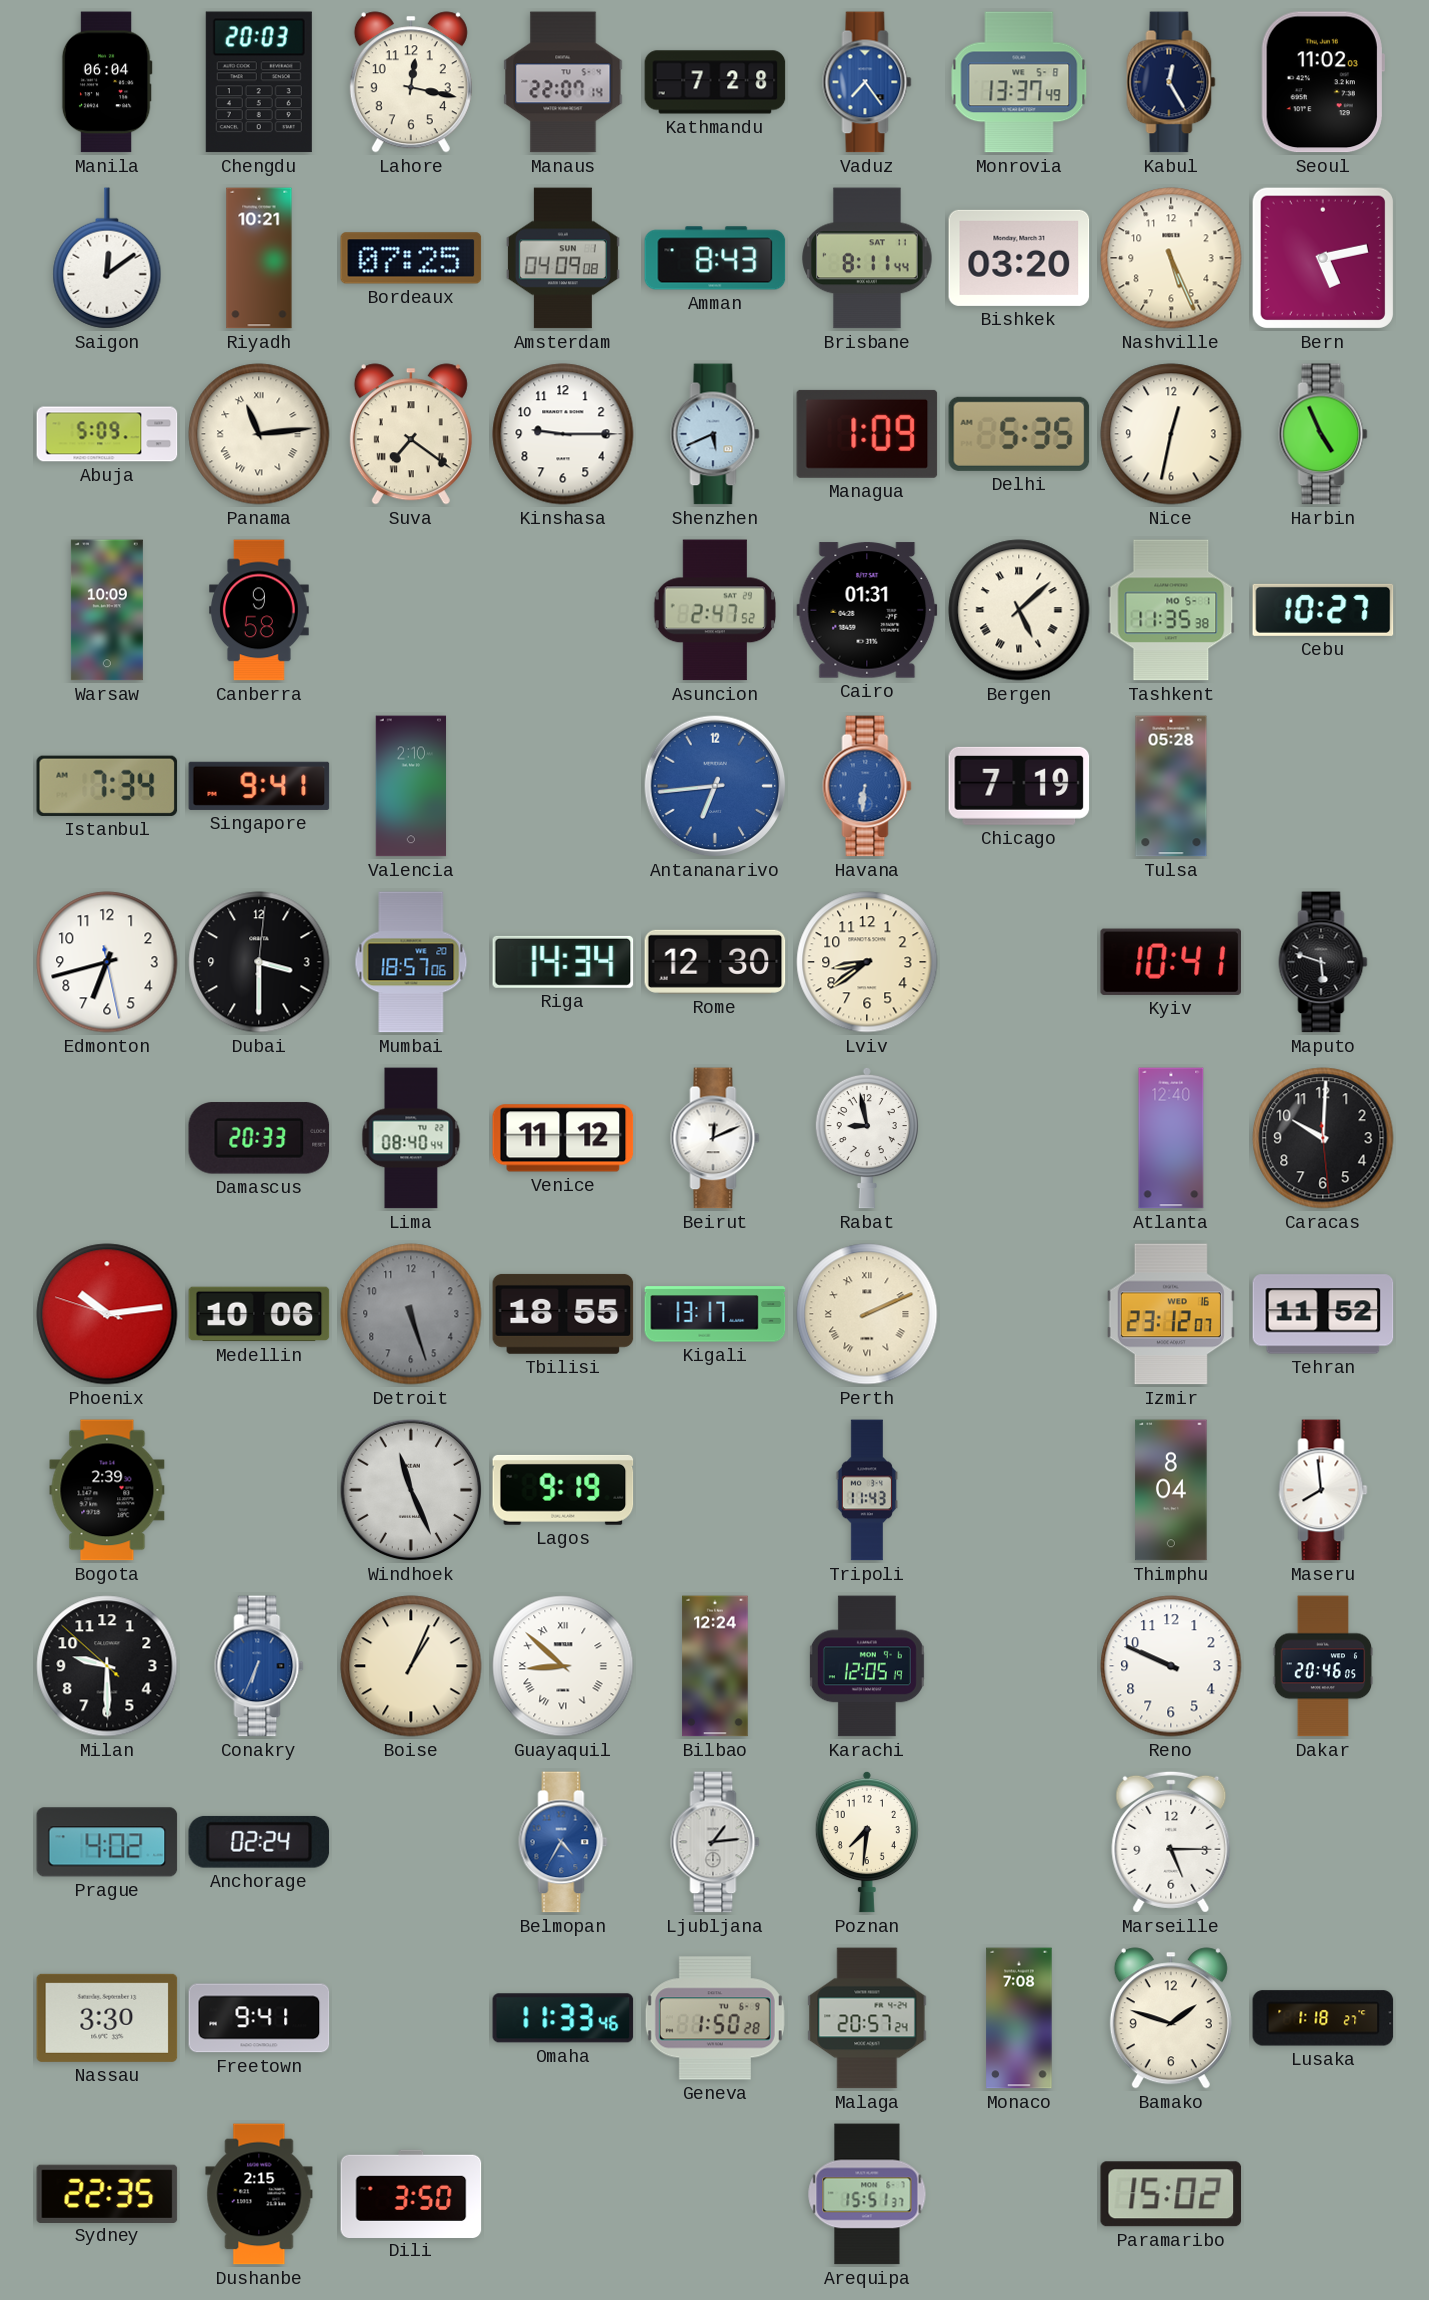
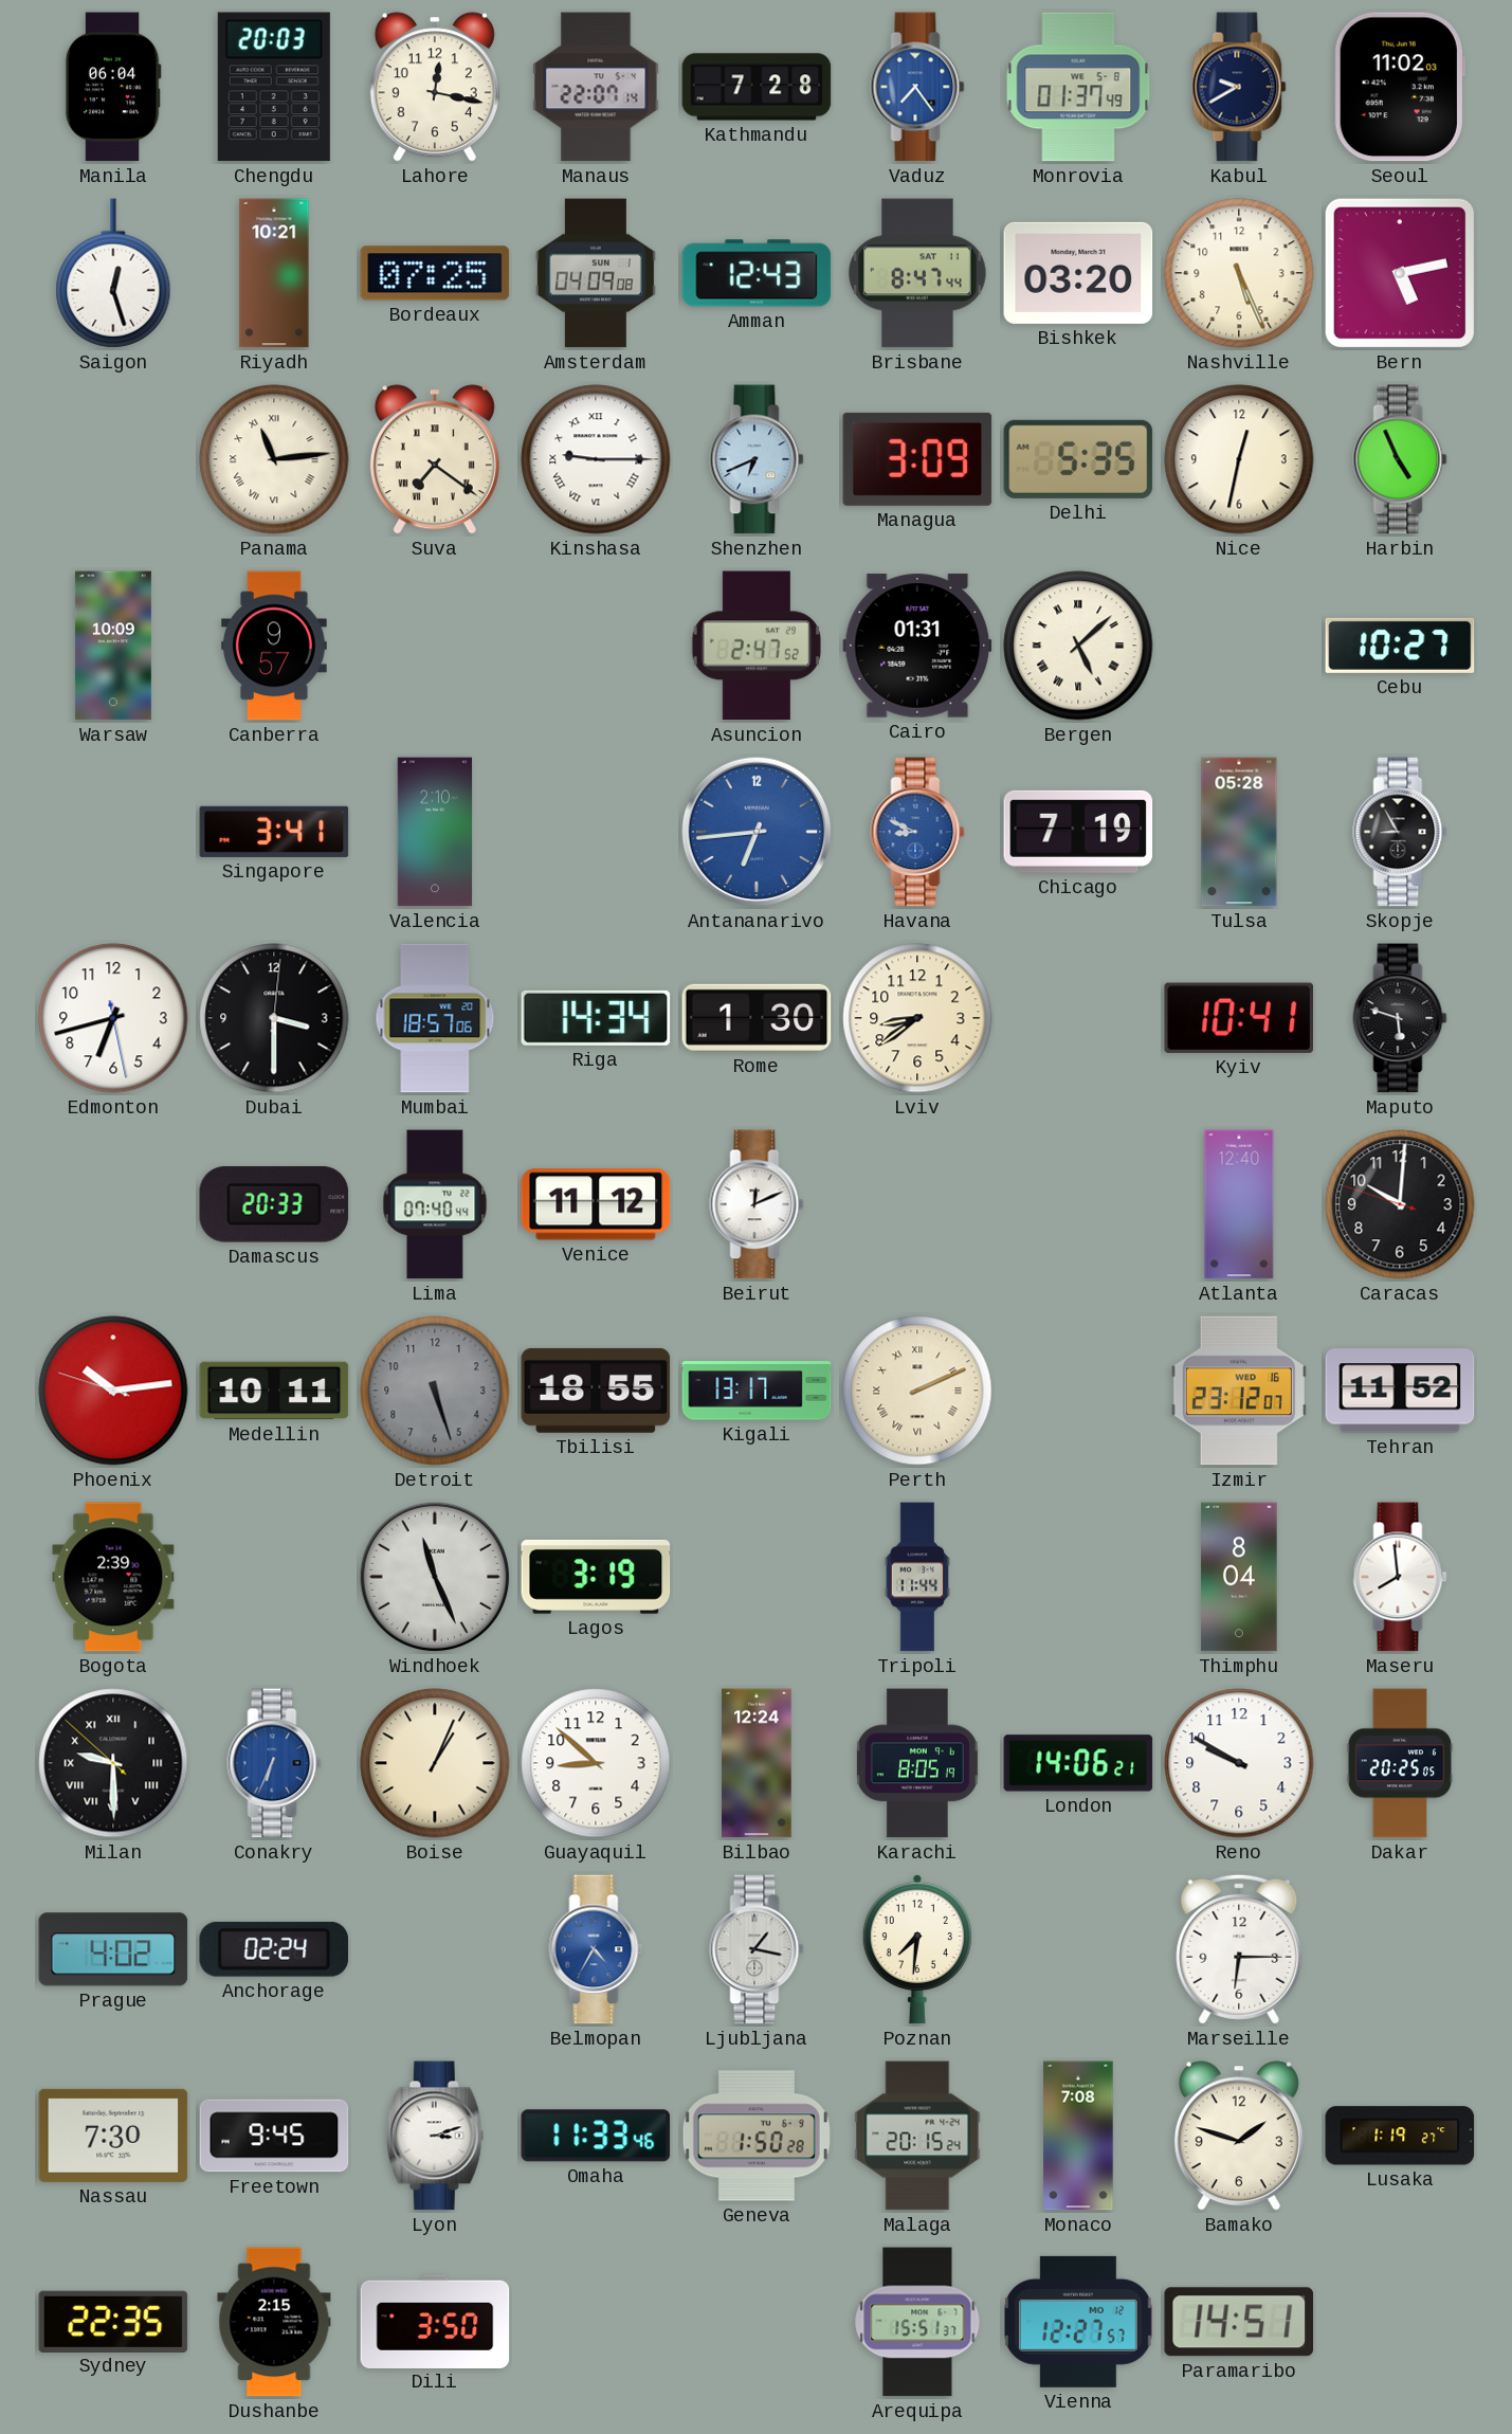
Monrovia: 13:37 -> 01:37 (1078, 87)
Kabul: 12:25 -> 9:40 (1239, 87)
Saigon: 12:09 -> 12:27 (113, 273)
Amman: 8:43 -> 12:43 (757, 273)
Brisbane: 8:11 -> 8:47 (917, 273)
Abuja: 5:09 -> none (107, 434)
Kinshasa numerals: Arabic -> Roman (596, 459)
Shenzhen: 5:41 -> 6:41 (757, 459)
Managua: 1:09 -> 3:09 (917, 459)
Canberra: 9:58 -> 9:57 (275, 646)
Tashkent: 11:35 -> none (1171, 610)
Istanbul: 7:34 -> none (107, 786)
Singapore: 9:41 -> 3:41 (274, 832)
Havana: 6:31 -> 8:49 (917, 832)
Skopje: none -> 8:55 (1400, 832)
Rome: 12:30 -> 1:30 (757, 1018)
Lima: 08:40 -> 07:40 (435, 1204)
Rabat: 8:58 -> none (867, 1138)
Caracas: 10:00:29 -> 10:00:48 (1400, 1204)
Medellin: 10:06 -> 10:11 (274, 1391)
Lagos: 9:19 -> 3:19 (596, 1577)
Tripoli: 11:43 -> 11:44 (917, 1577)
Milan numerals: Arabic -> Roman (113, 1763)
Guayaquil numerals: Roman -> Arabic (596, 1763)
Karachi: 12:05 -> 8:05 (917, 1763)
London: none -> 14:06 (1078, 1763)
Reno: 9:49 -> 9:50 (1239, 1763)
Dakar: 20:46 -> 20:25 (1400, 1763)
Ljubljana: 1:14 -> 1:17 (757, 1949)
Marseille: 5:15 -> 6:15 (1239, 1949)
Nassau: 3:30 -> 7:30 (113, 2136)
Freetown: 9:41 -> 9:45 (274, 2136)
Lyon: none -> 3:12 (435, 2136)
Malaga: 20:57 -> 20:15 (917, 2136)
Lusaka: 1:18 -> 1:19 (1400, 2136)
Vienna: none -> 12:27 (1079, 2322)
Paramaribo: 15:02 -> 14:51 (1239, 2322)
